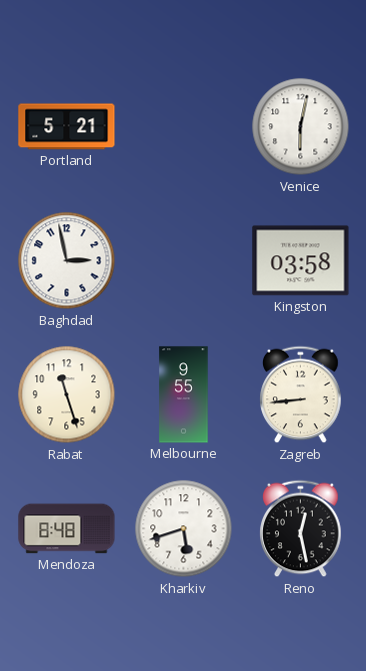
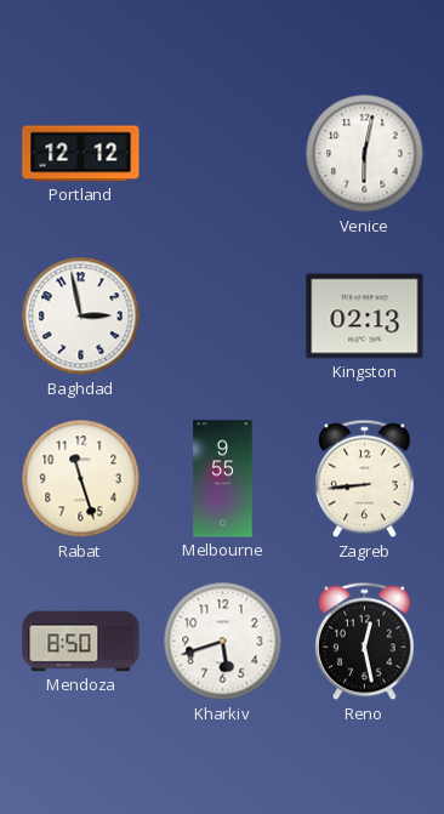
Portland: 5:21 -> 12:12 (81, 154)
Kingston: 03:58 -> 02:13 (365, 317)
Mendoza: 8:48 -> 8:50 (81, 642)
